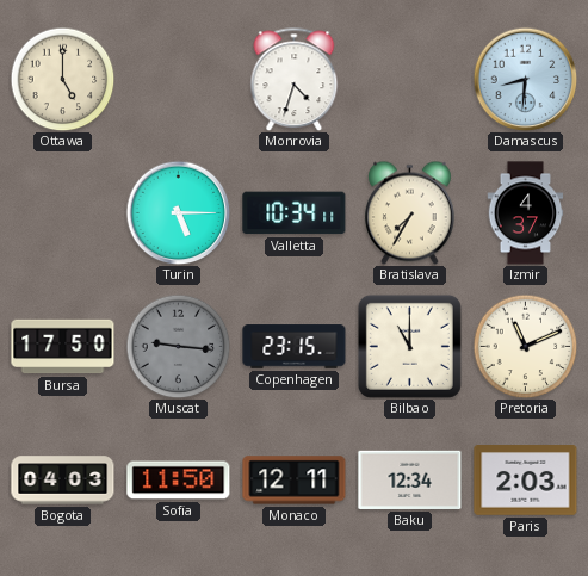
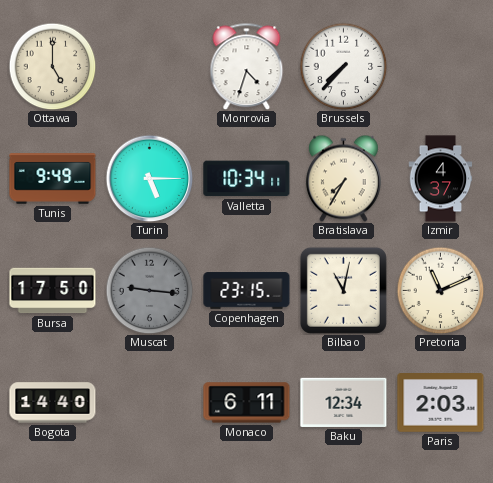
Brussels: none -> 7:37 (343, 66)
Damascus: 8:31 -> none (525, 79)
Tunis: none -> 9:49 (53, 179)
Bilbao: 11:00 -> 11:02 (343, 290)
Bogota: 04:03 -> 14:40 (53, 403)
Sofia: 11:50 -> none (179, 481)
Monaco: 12:11 -> 6:11 (247, 403)
